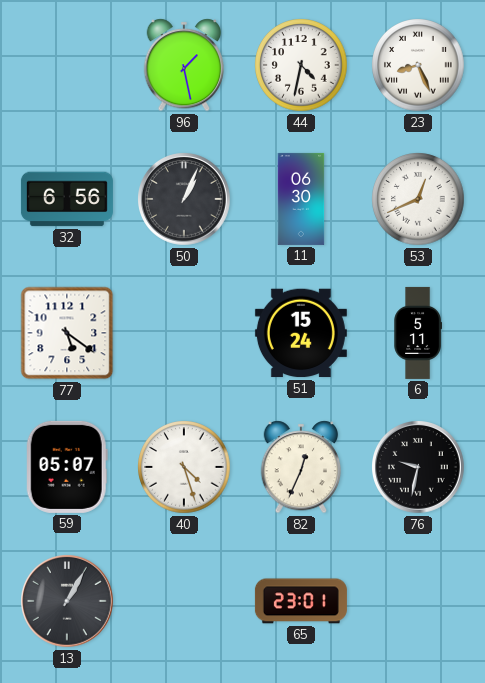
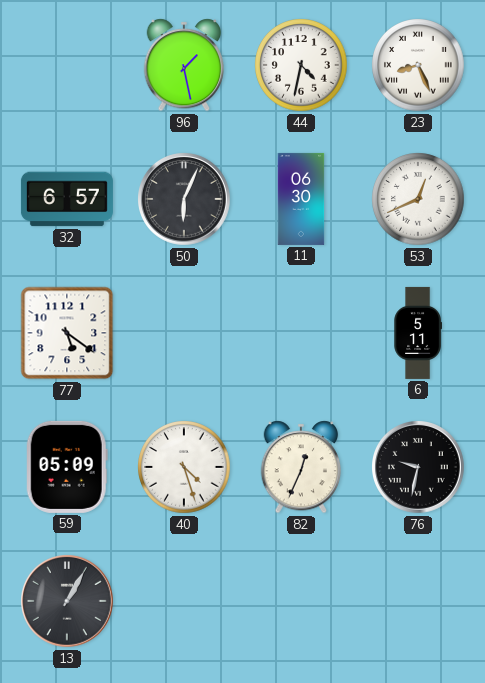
32: 6:56 -> 6:57 (67, 199)
50: 1:04 -> 6:04 (185, 200)
51: 15:24 -> none (301, 333)
59: 05:07 -> 05:09 (67, 467)
65: 23:01 -> none (301, 601)
